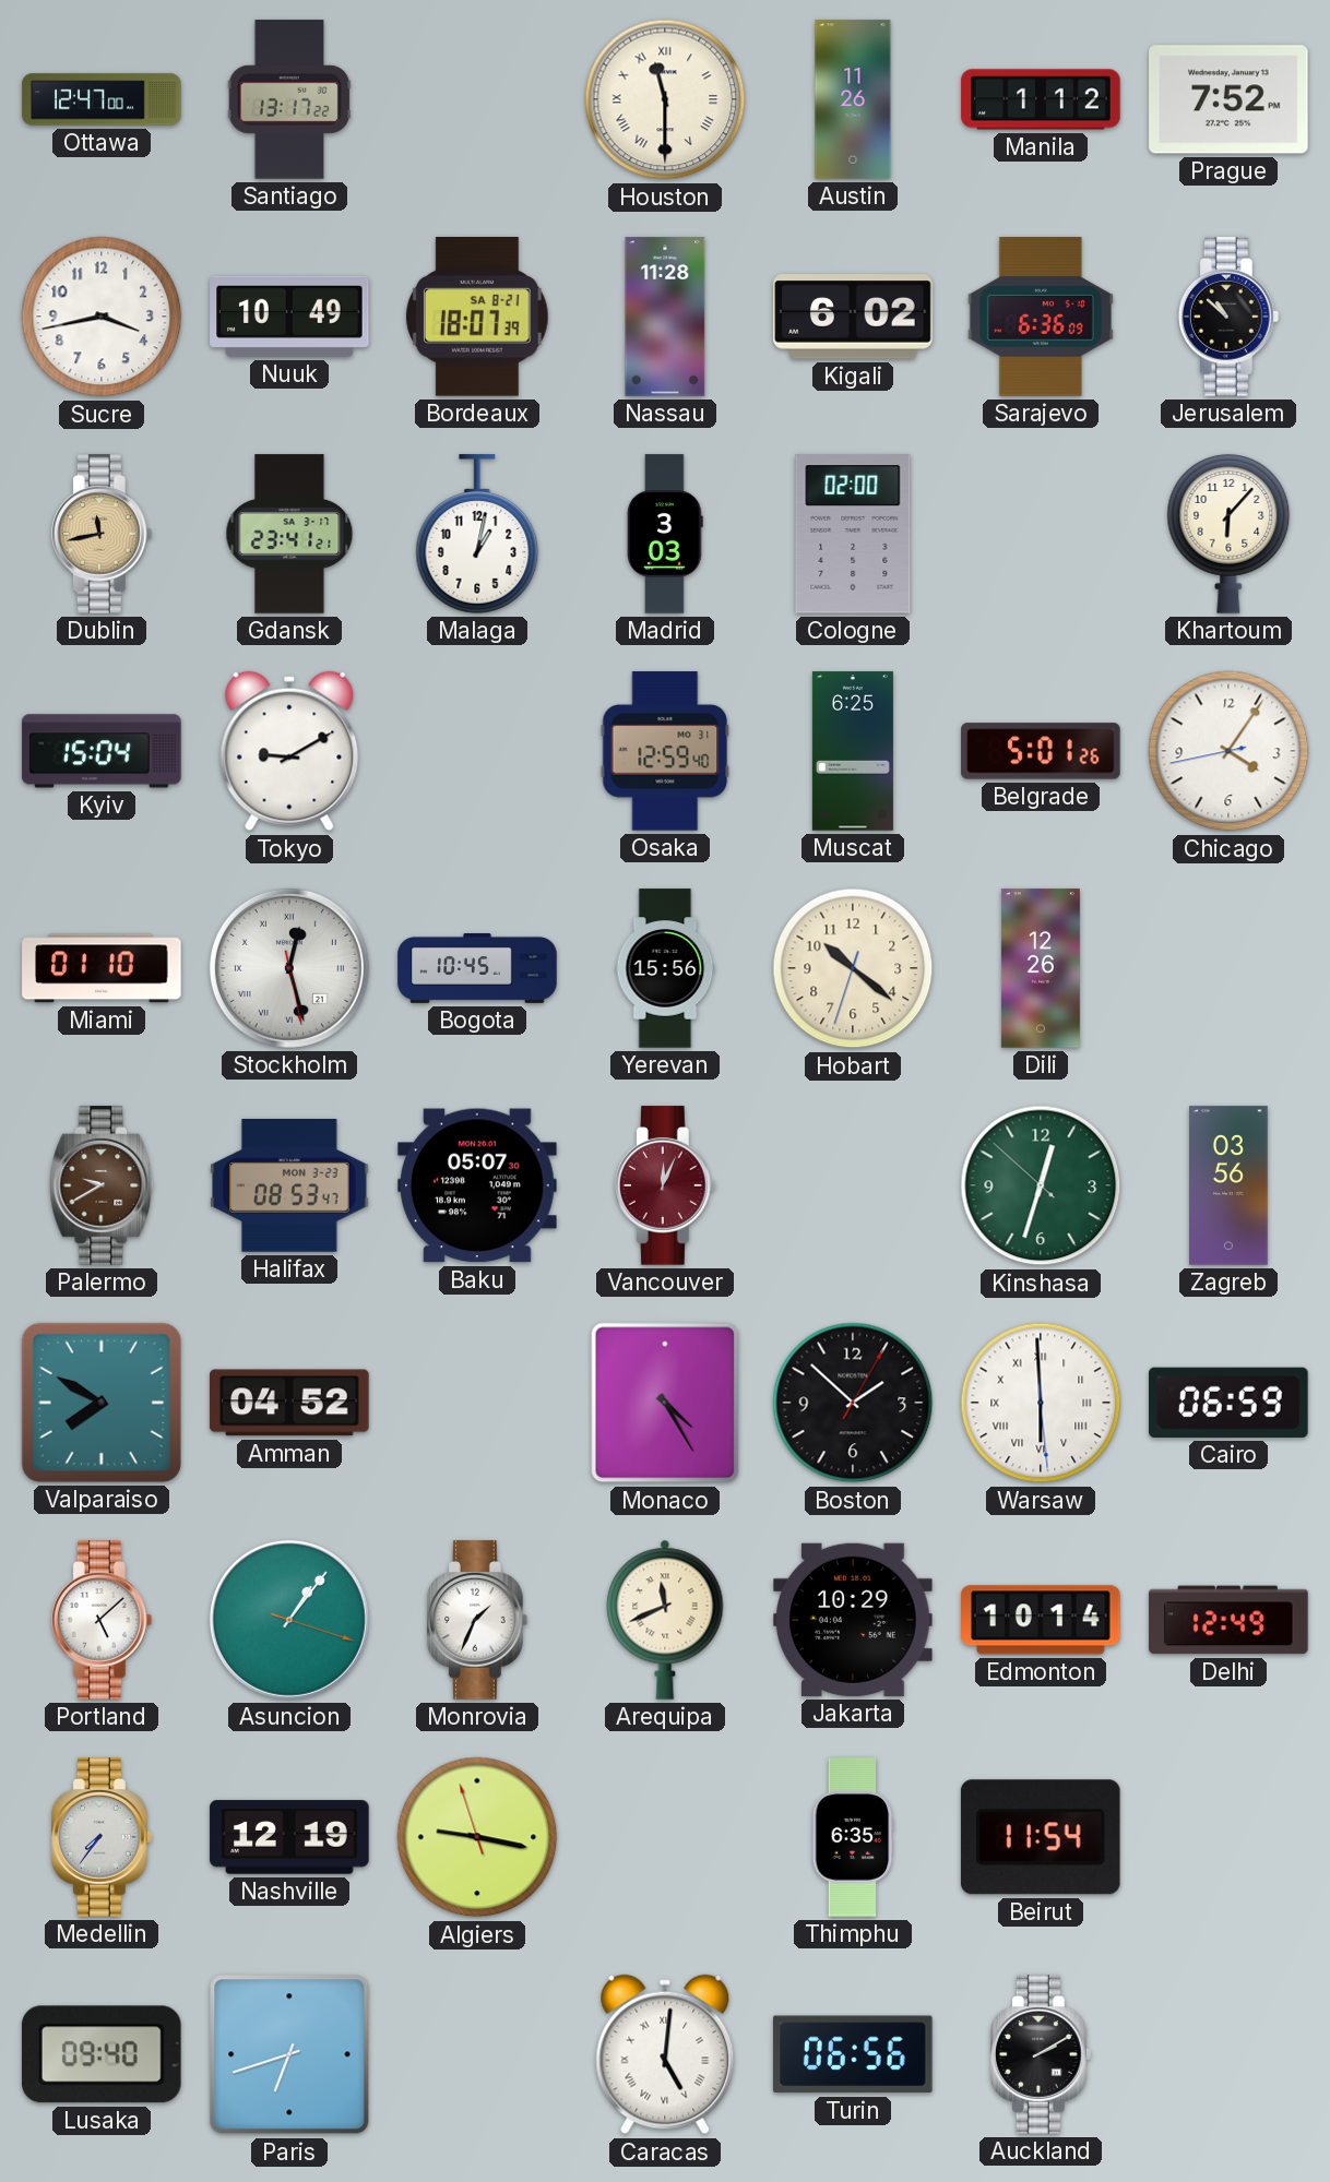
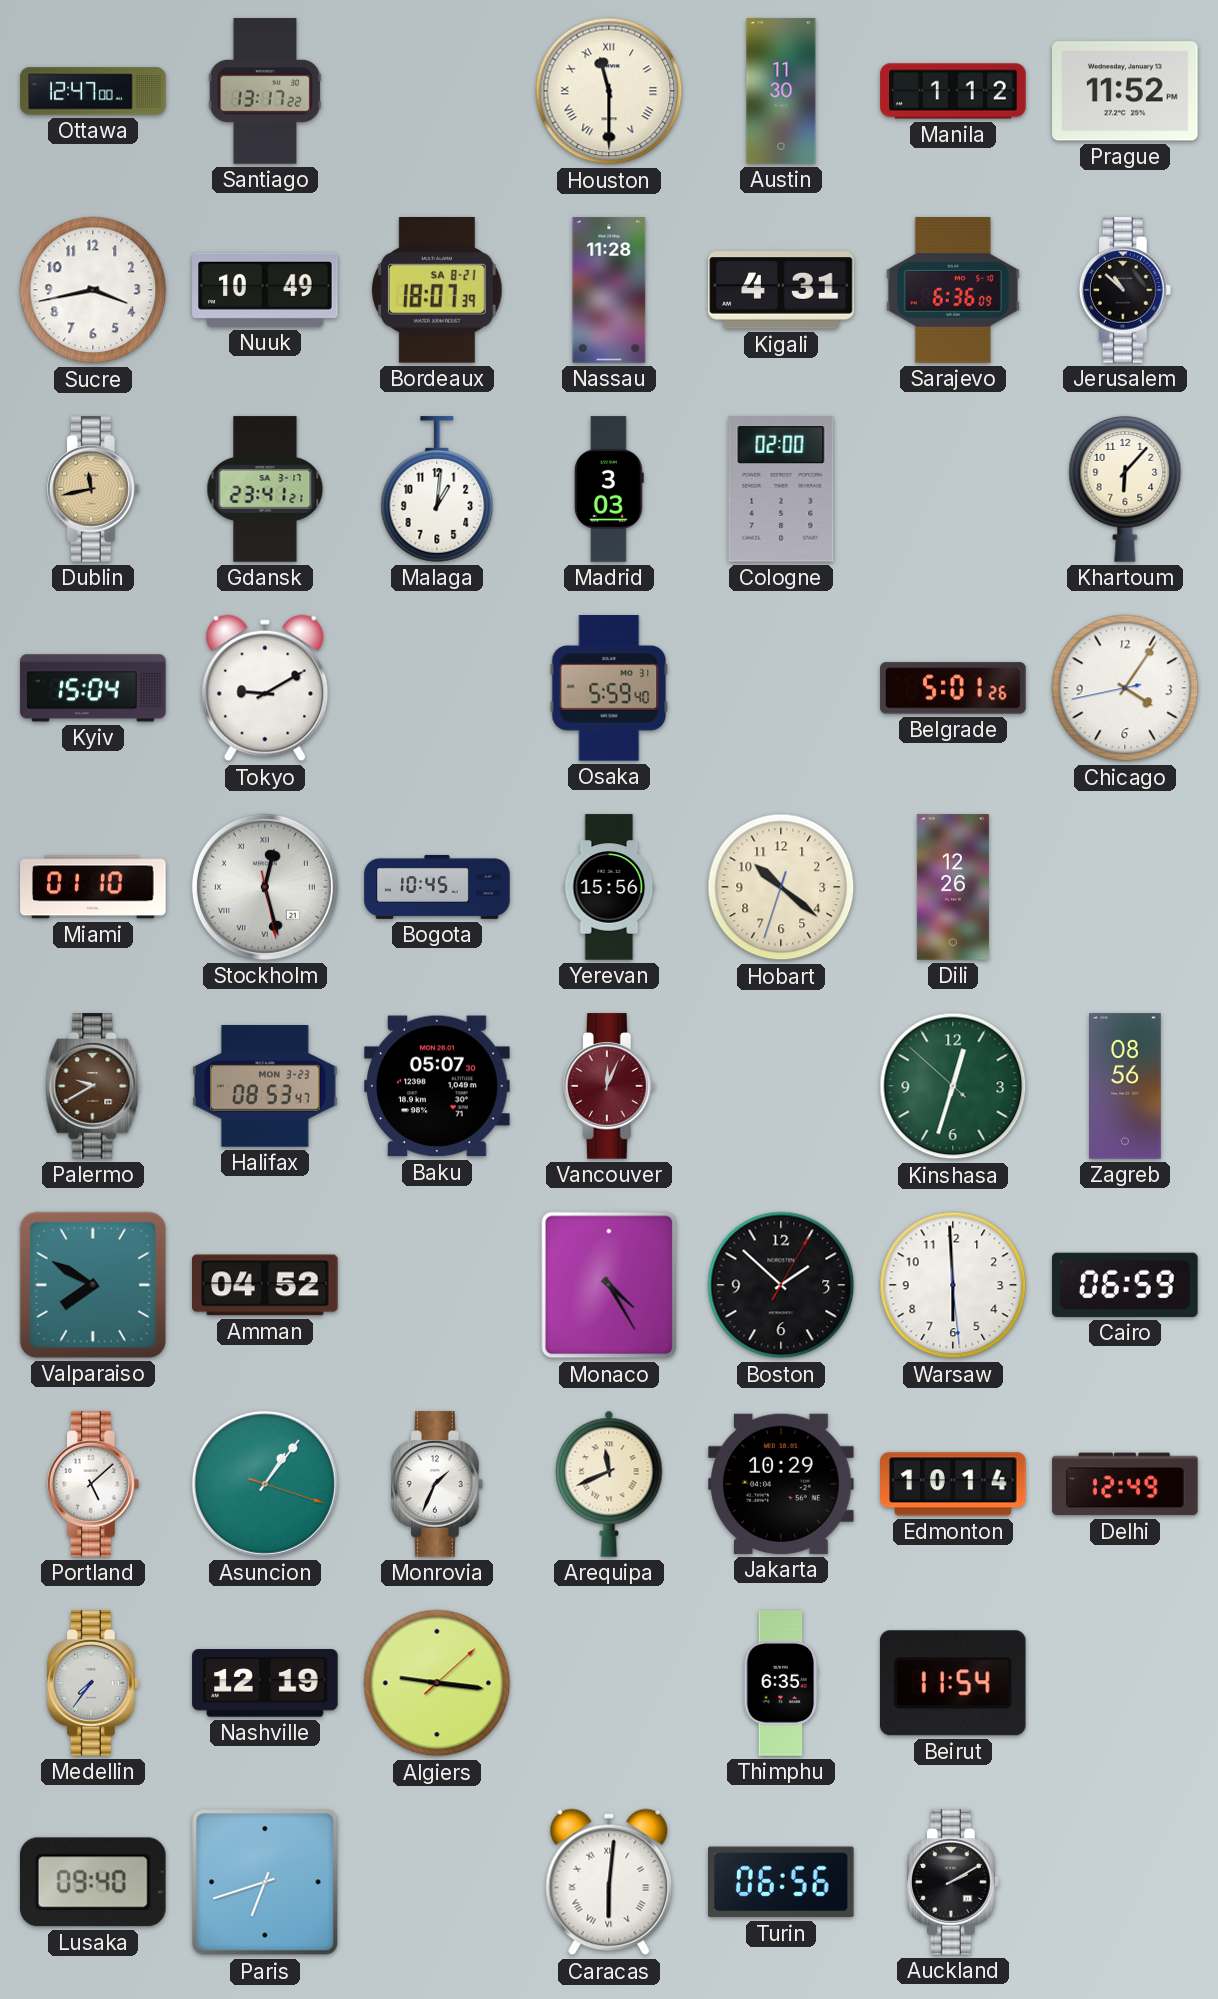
Austin: 11:26 -> 11:30 (781, 91)
Prague: 7:52 -> 11:52 (1125, 91)
Kigali: 6:02 -> 4:31 (781, 290)
Malaga: 1:02 -> 1:01 (437, 489)
Osaka: 12:59 -> 5:59 (609, 688)
Muscat: 6:25 -> none (853, 751)
Zagreb: 03:56 -> 08:56 (1125, 1086)
Warsaw numerals: Roman -> Arabic (953, 1285)
Algiers: 9:16:57 -> 9:16:08 (437, 1683)
Caracas: 5:01 -> 6:01 (609, 1882)
